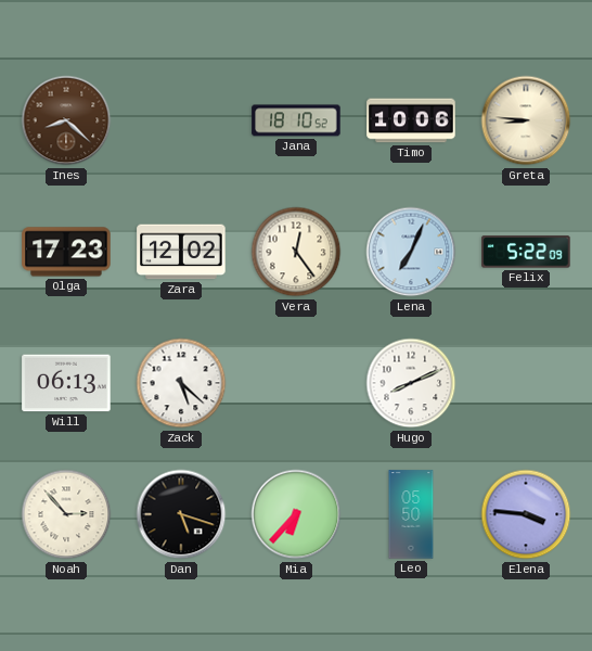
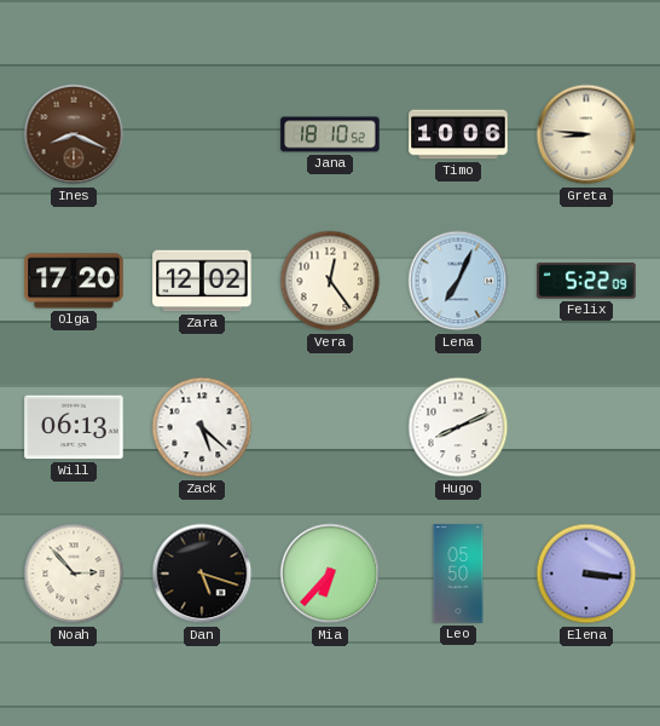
Ines: 8:22 -> 8:19 (74, 134)
Olga: 17:23 -> 17:20 (74, 281)
Elena: 3:46 -> 3:16 (586, 574)
